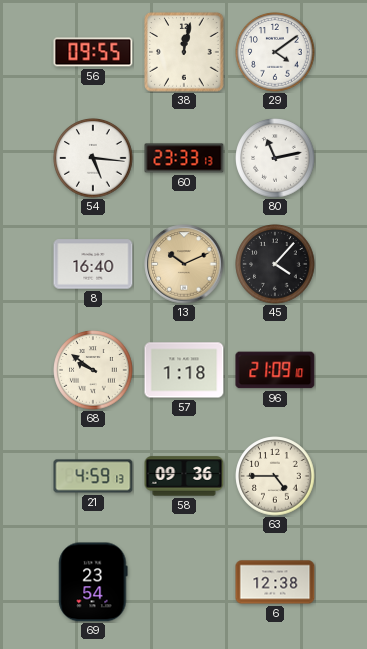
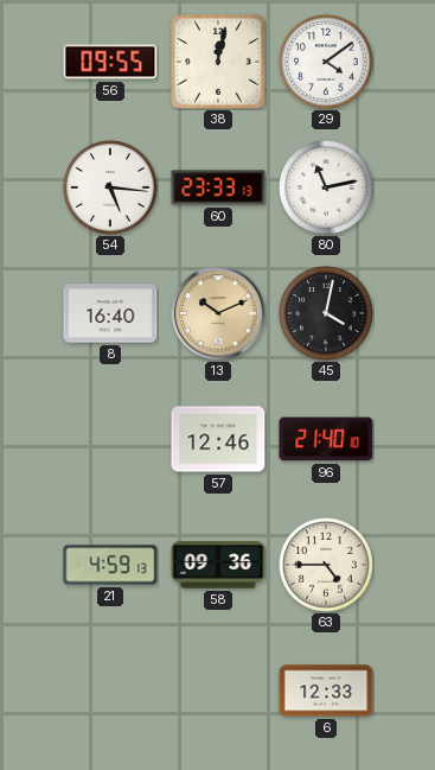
45: 4:07 -> 4:02 (326, 313)
68: 9:51 -> none (93, 370)
57: 1:18 -> 12:46 (218, 439)
96: 21:09 -> 21:40 (326, 439)
69: 23:54 -> none (93, 582)
6: 12:38 -> 12:33 (326, 691)
